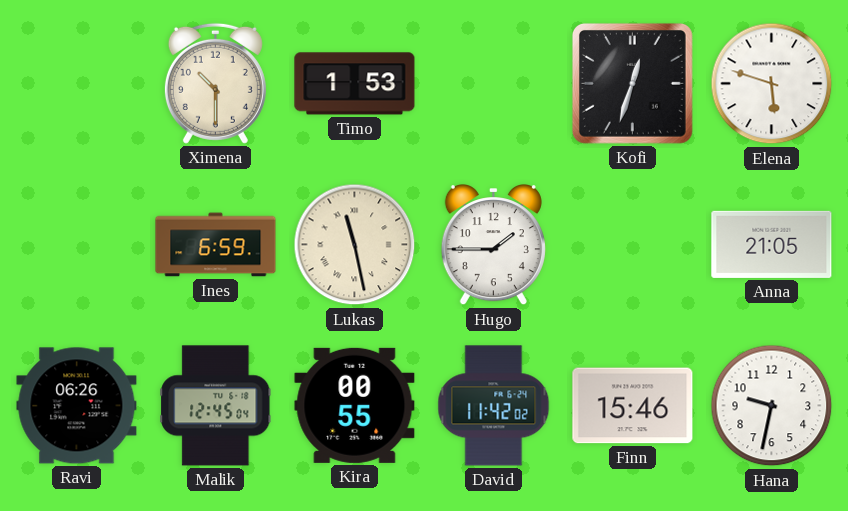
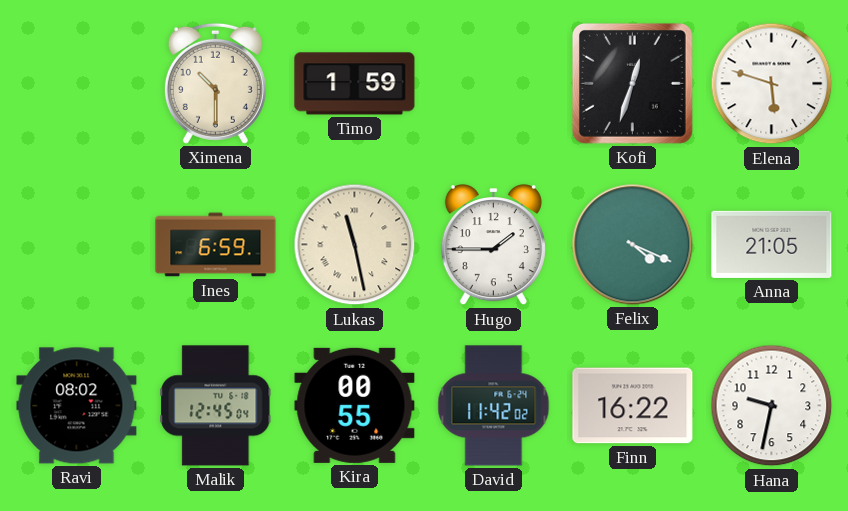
Timo: 1:53 -> 1:59 (355, 84)
Felix: none -> 4:19 (633, 245)
Ravi: 06:26 -> 08:02 (77, 406)
Finn: 15:46 -> 16:22 (633, 406)
